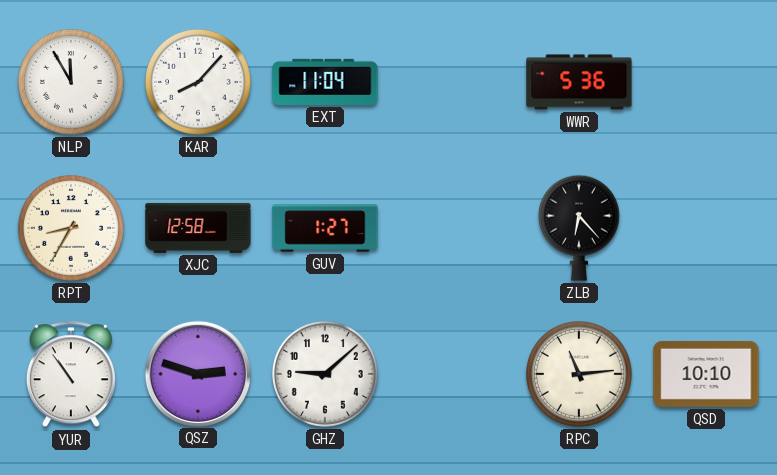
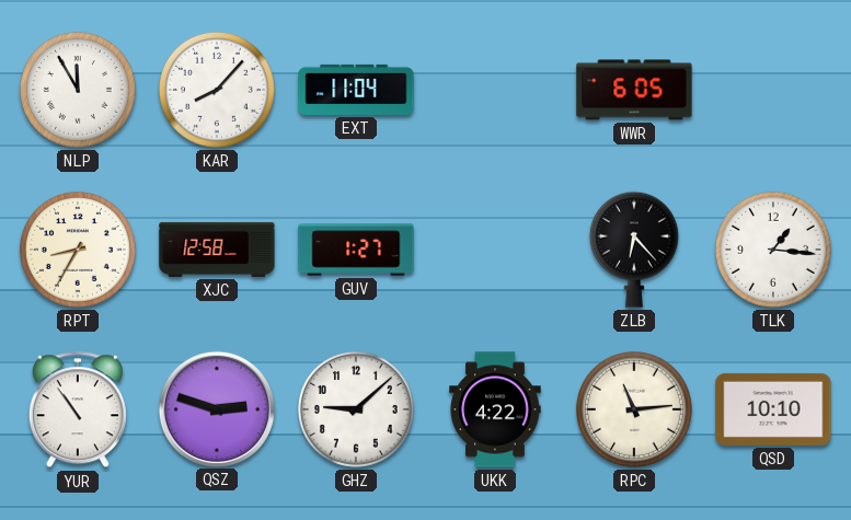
WWR: 5:36 -> 6:05 (634, 90)
TLK: none -> 1:16 (773, 250)
UKK: none -> 4:22 (495, 409)
